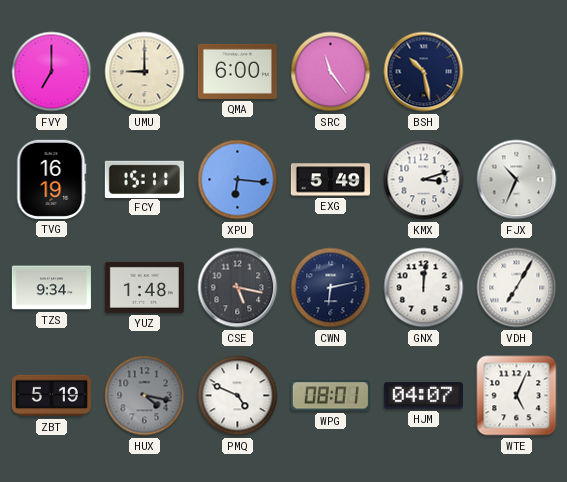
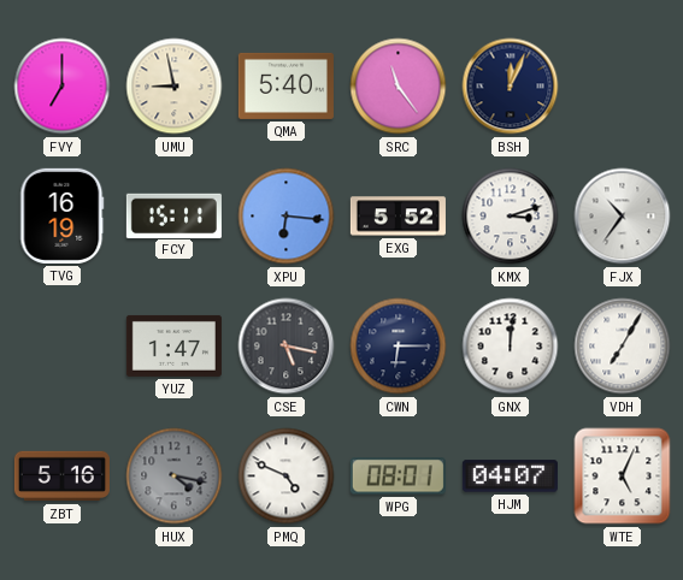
UMU: 9:00 -> 8:58 (175, 87)
QMA: 6:00 -> 5:40 (285, 85)
BSH: 10:28 -> 12:04 (511, 87)
EXG: 5:49 -> 5:52 (398, 217)
FJX: 10:34 -> 10:36 (623, 217)
TZS: 9:34 -> none (51, 288)
YUZ: 1:48 -> 1:47 (173, 345)
CWN: 6:13 -> 6:15 (399, 347)
ZBT: 5:19 -> 5:16 (61, 477)
